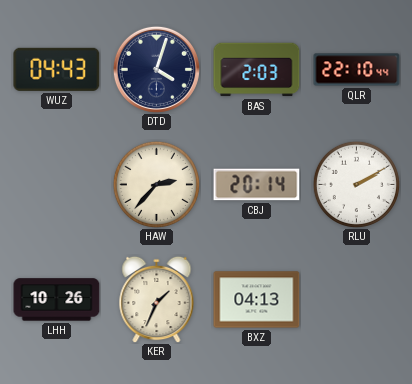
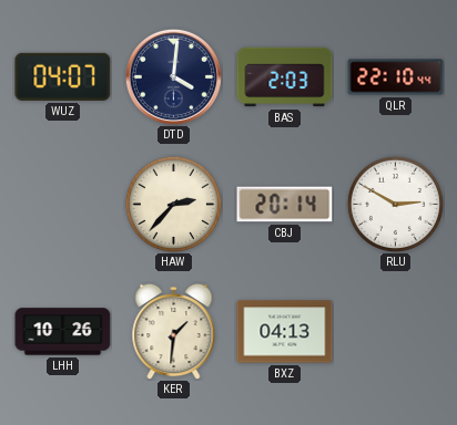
WUZ: 04:43 -> 04:07 (63, 76)
DTD: 4:03 -> 4:01 (173, 76)
RLU: 2:10 -> 2:50 (395, 204)
KER: 1:34 -> 1:31 (174, 331)
